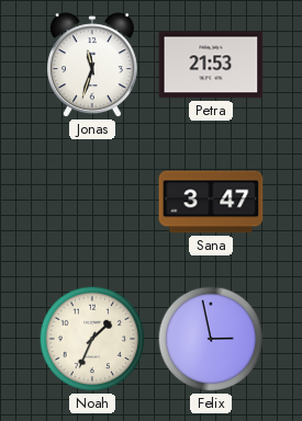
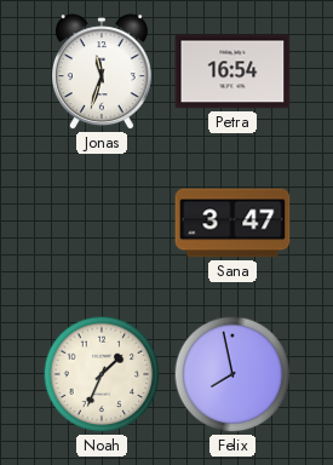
Petra: 21:53 -> 16:54 (232, 71)
Felix: 2:58 -> 7:58 (232, 374)
